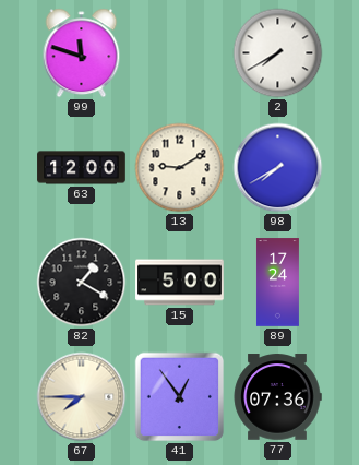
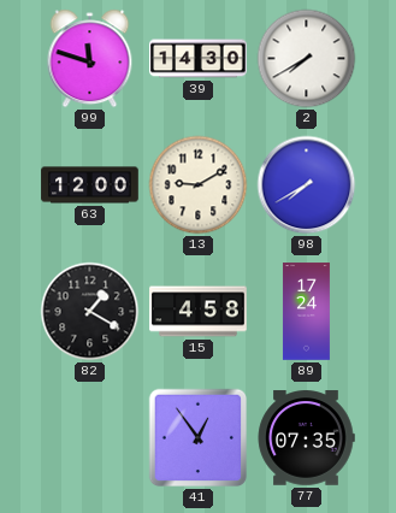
39: none -> 14:30 (199, 59)
15: 5:00 -> 4:58 (199, 312)
67: 7:45 -> none (82, 397)
77: 07:36 -> 07:35 (306, 438)
